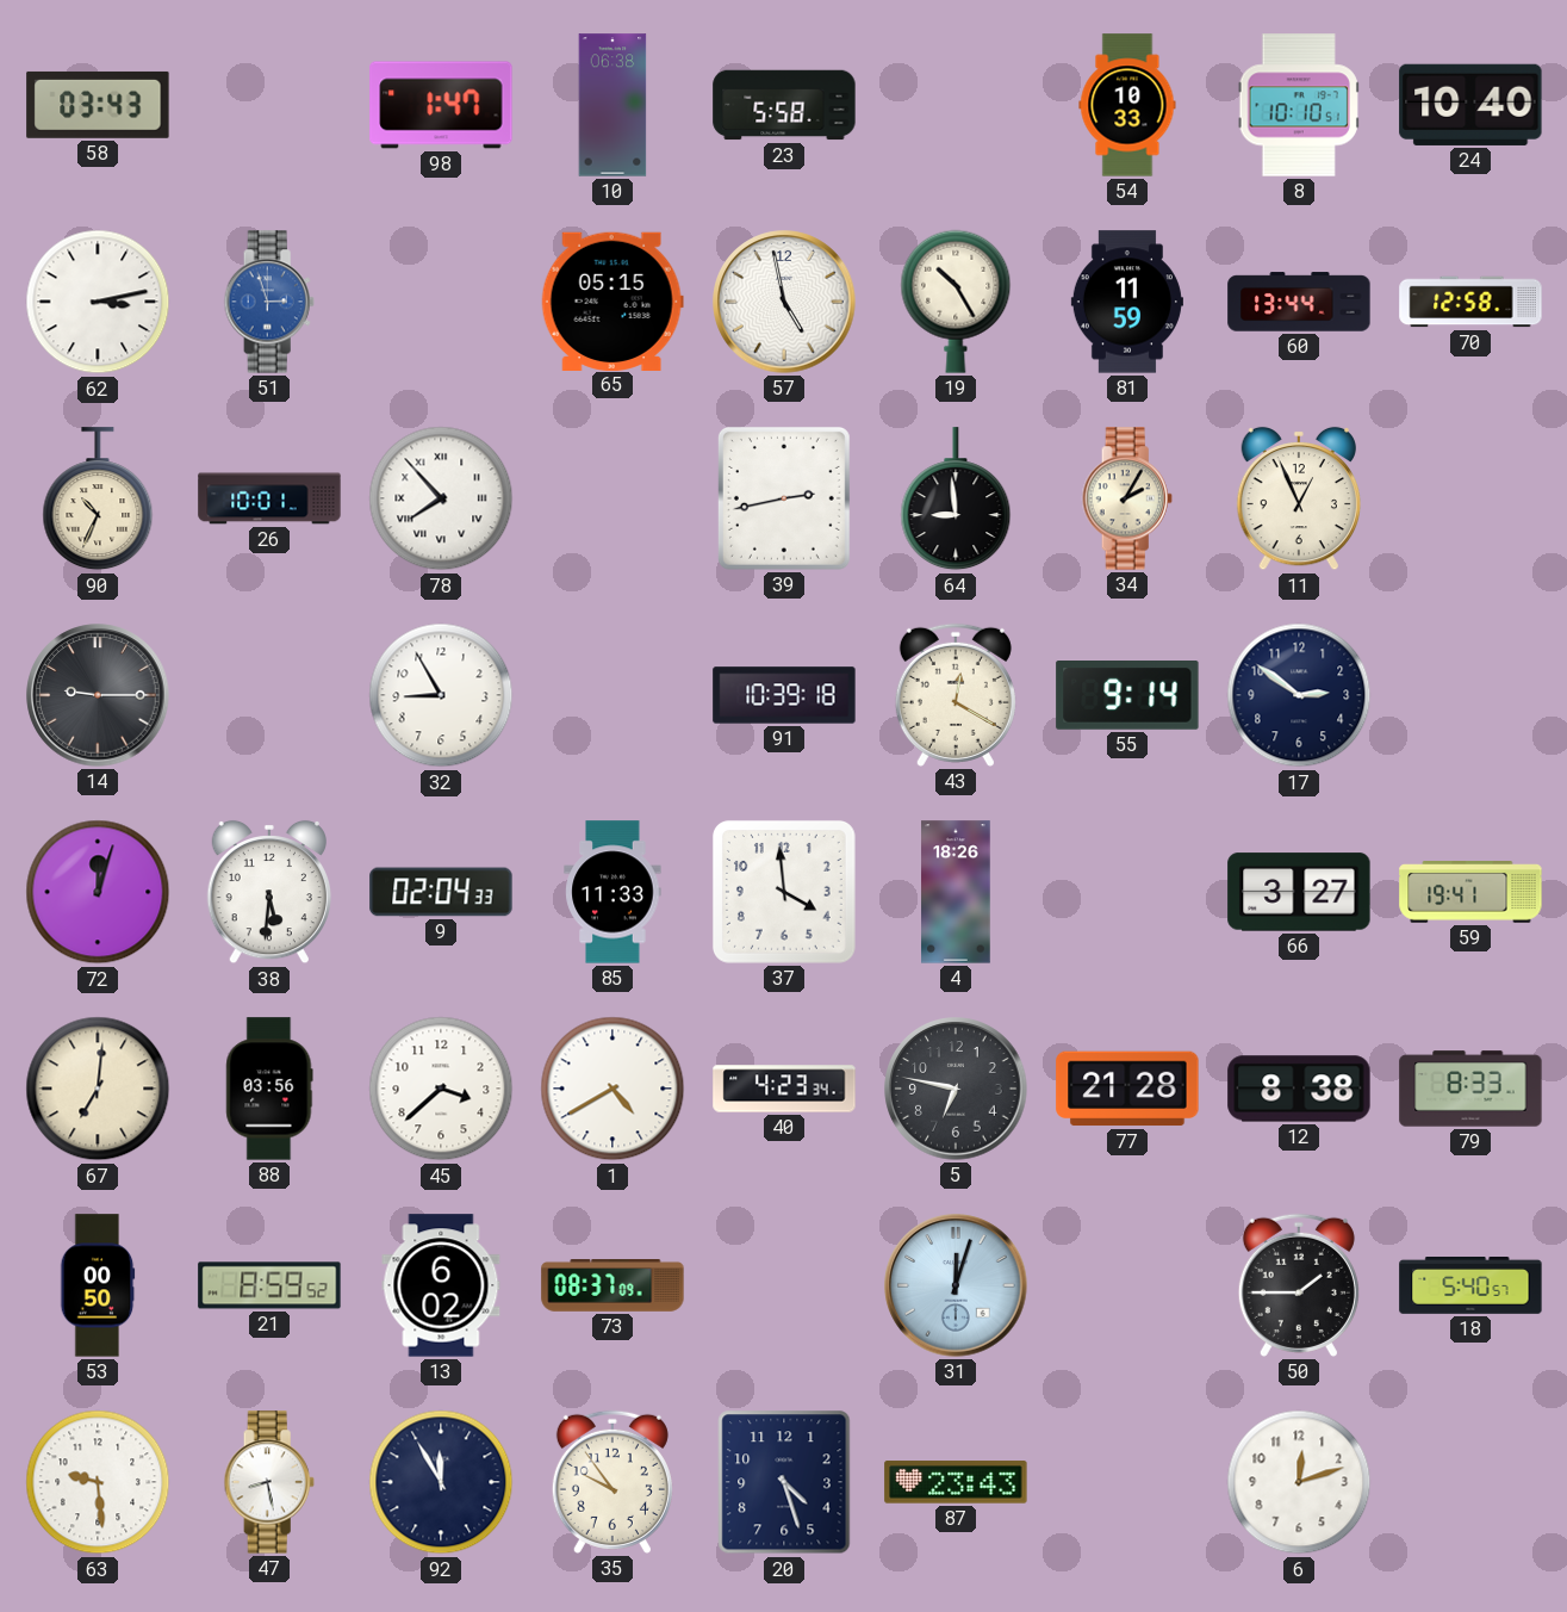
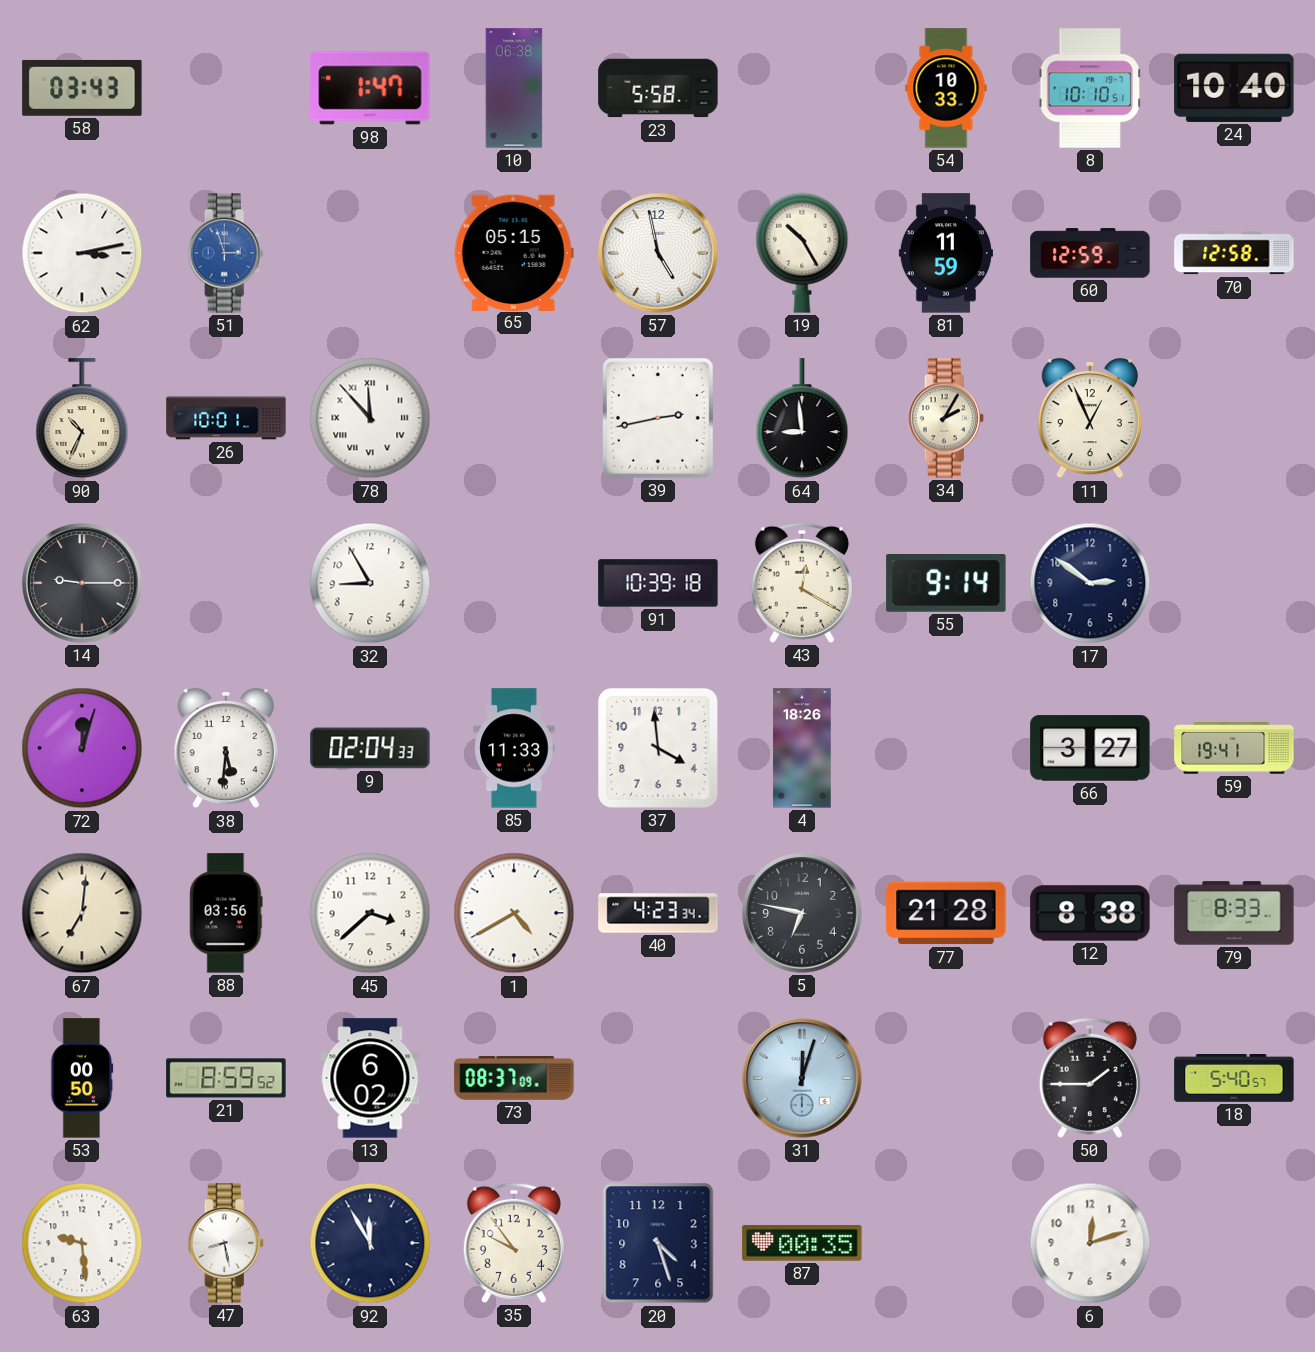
60: 13:44 -> 12:59 (1090, 253)
78: 7:53 -> 11:53 (370, 418)
87: 23:43 -> 00:35 (802, 1243)
